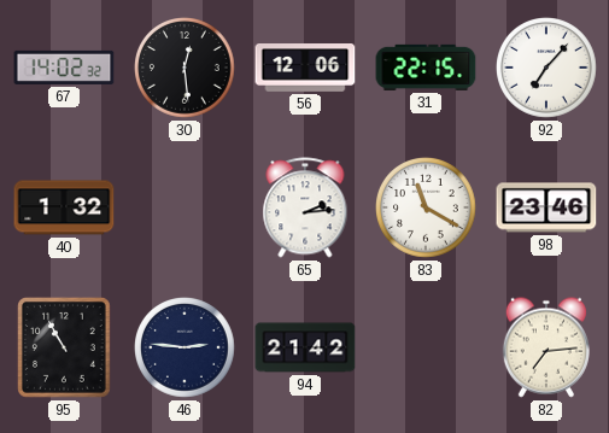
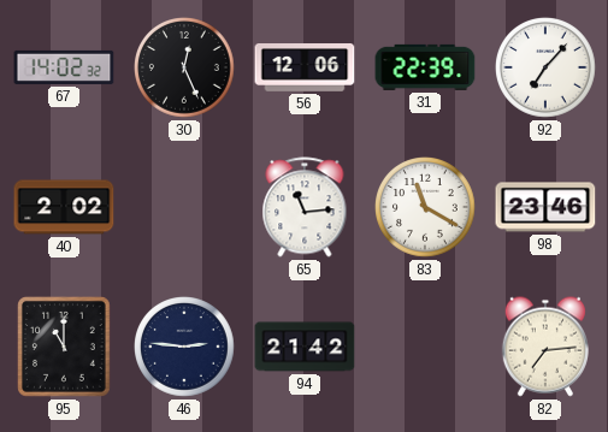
30: 12:29 -> 12:26 (185, 69)
31: 22:15 -> 22:39 (425, 67)
40: 1:32 -> 2:02 (64, 207)
65: 2:14 -> 11:14 (305, 207)
95: 10:55 -> 11:00 (65, 348)
